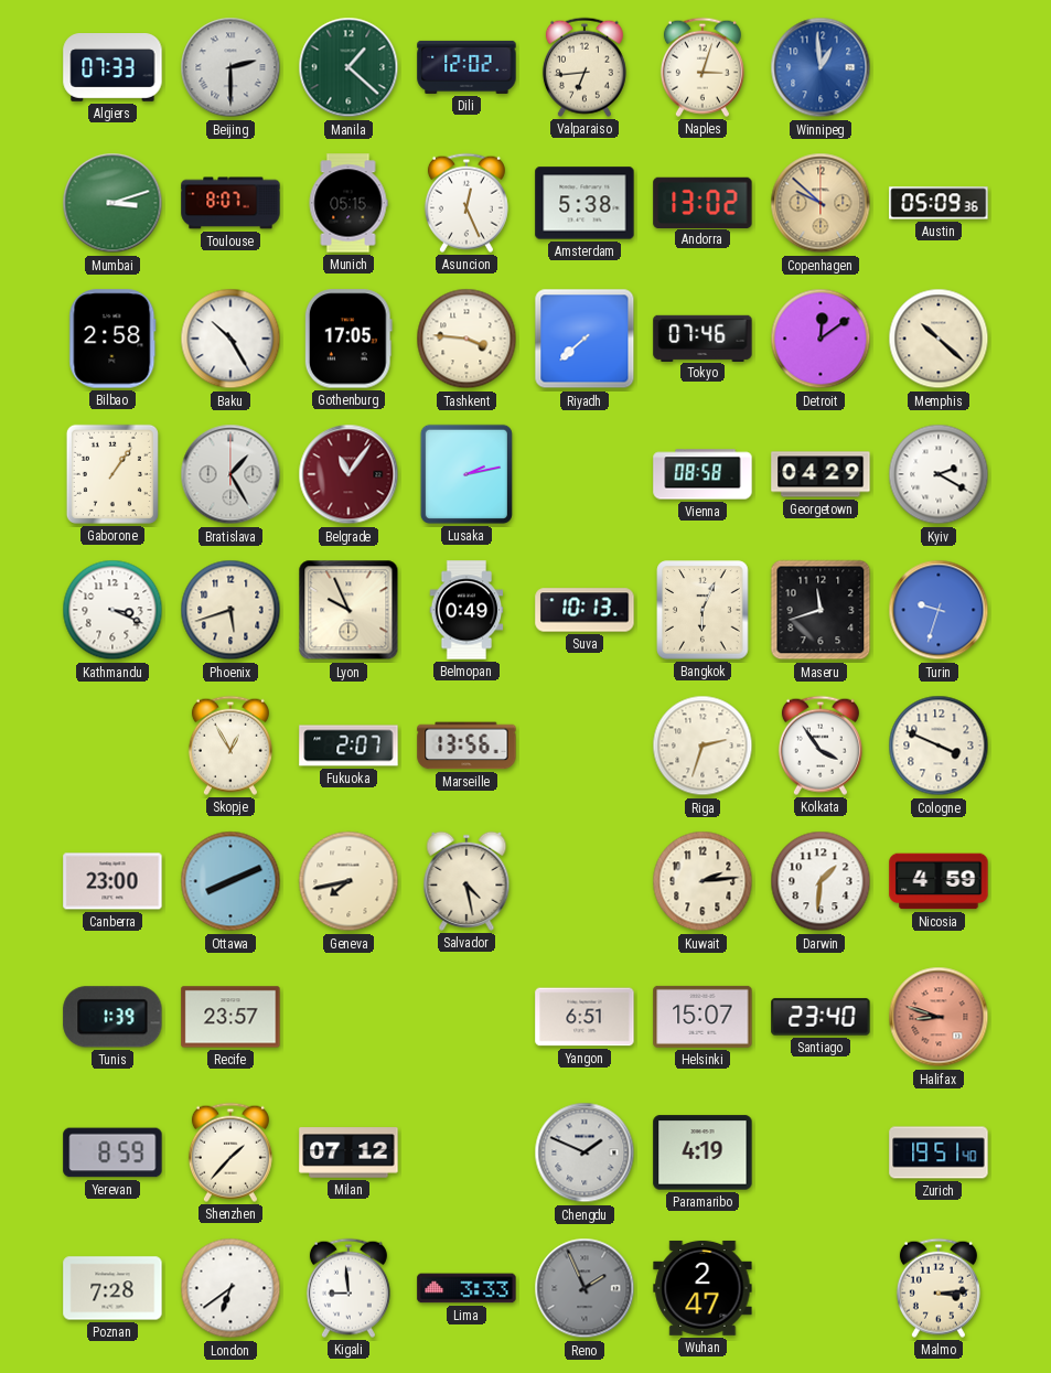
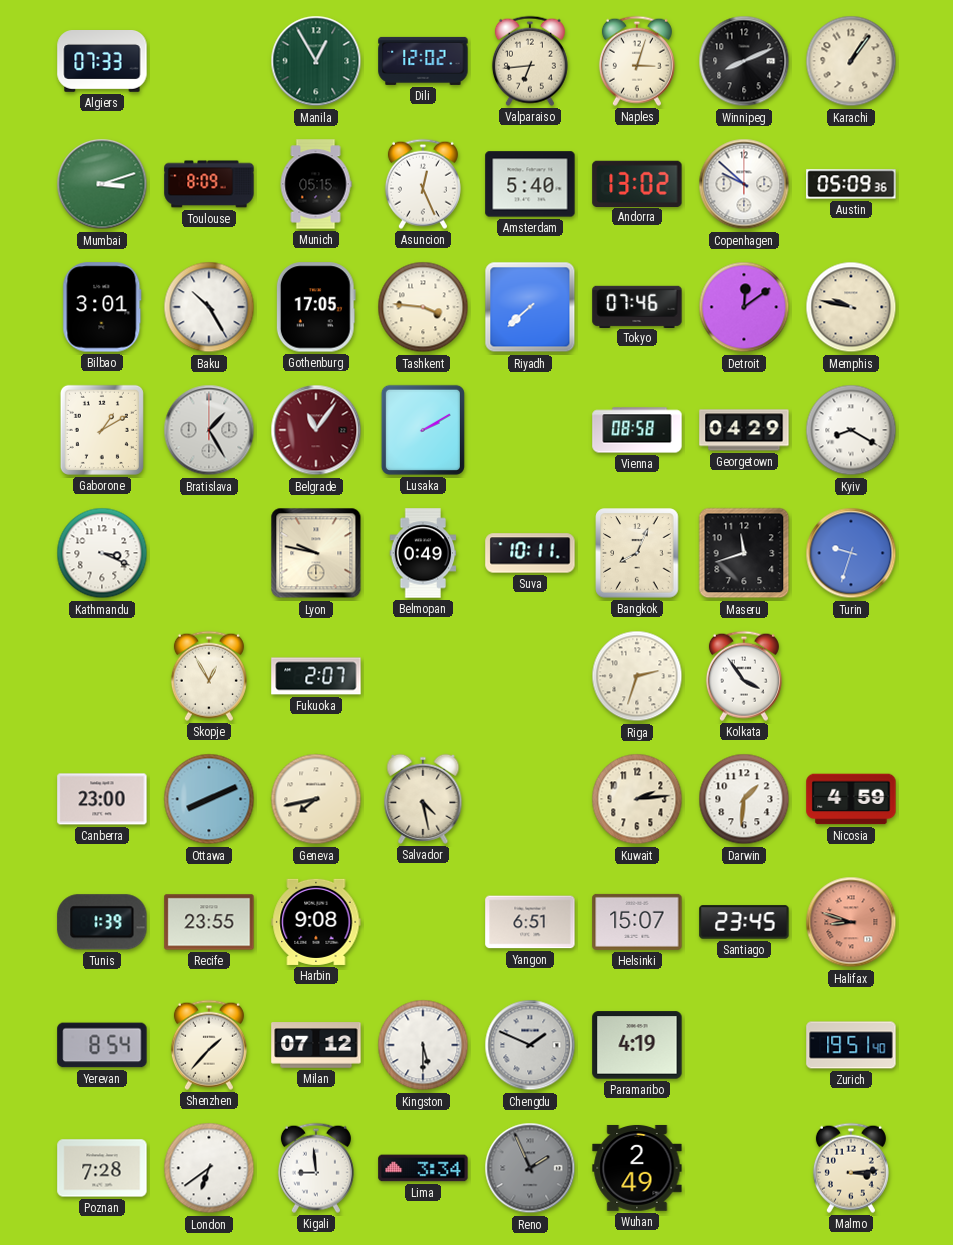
Beijing: 2:30 -> none (230, 67)
Manila: 1:22 -> 12:55 (316, 61)
Winnipeg: 12:59 -> 8:11 (744, 61)
Winnipeg dial: blue -> black (744, 61)
Karachi: none -> 1:06 (851, 61)
Toulouse: 8:07 -> 8:09 (209, 184)
Amsterdam: 5:38 -> 5:40 (530, 184)
Copenhagen dial: champagne -> white (744, 184)
Bilbao: 2:58 -> 3:01 (102, 307)
Memphis: 10:22 -> 9:47 (851, 307)
Gaborone: 1:06 -> 1:10 (102, 430)
Lusaka: 2:13 -> 2:10 (423, 430)
Kyiv: 2:20 -> 8:20 (851, 430)
Phoenix: 5:42 -> none (230, 610)
Lyon: 9:56 -> 9:47 (316, 553)
Suva: 10:13 -> 10:11 (530, 553)
Bangkok: 6:04 -> 8:04 (637, 553)
Marseille: 13:56 -> none (466, 746)
Cologne: 3:49 -> none (939, 746)
Recife: 23:57 -> 23:55 (209, 922)
Harbin: none -> 9:08 (316, 922)
Santiago: 23:40 -> 23:45 (744, 922)
Yerevan: 8:59 -> 8:54 (102, 1045)
Kingston: none -> 5:30 (423, 1045)
Lima: 3:33 -> 3:34 (423, 1168)
Wuhan: 2:47 -> 2:49 (637, 1168)
